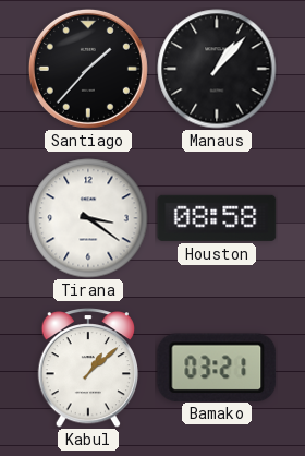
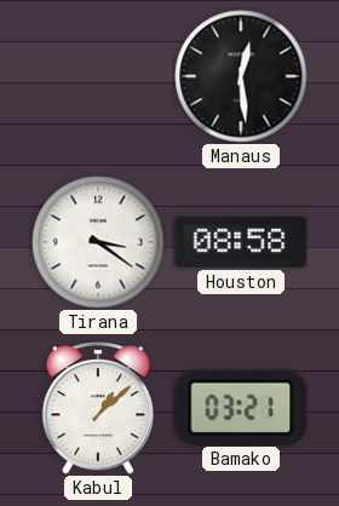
Santiago: 1:37 -> none (88, 69)
Manaus: 1:07 -> 12:29 (241, 76)
